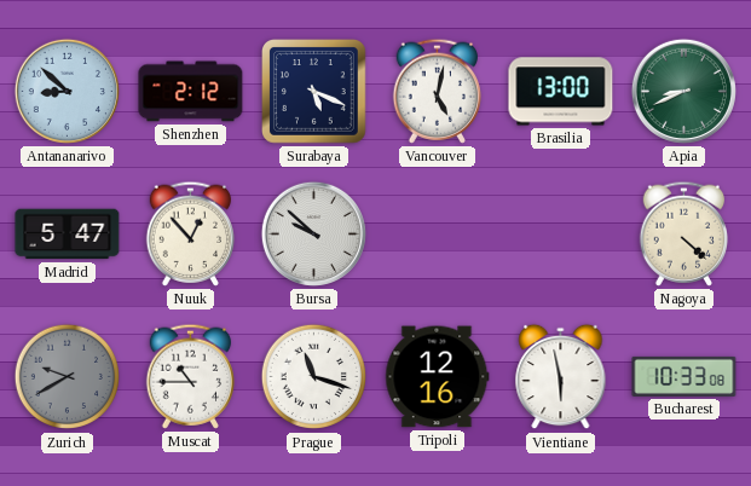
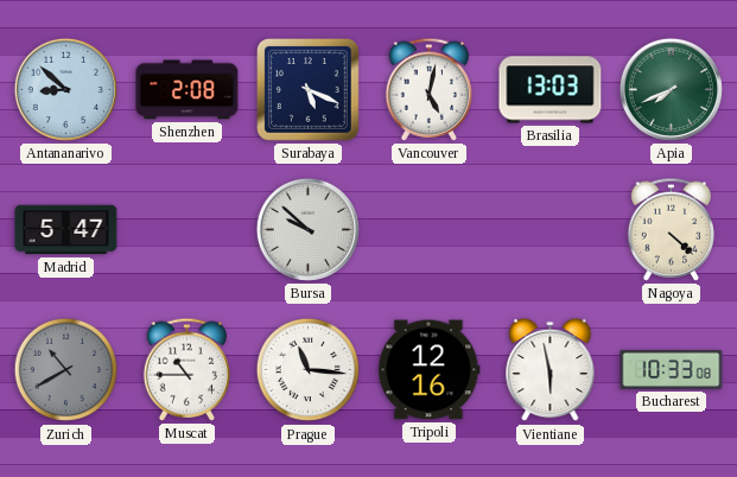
Shenzhen: 2:12 -> 2:08 (188, 90)
Brasilia: 13:00 -> 13:03 (551, 90)
Apia: 8:41 -> 7:41 (671, 89)
Nuuk: 12:53 -> none (191, 233)
Zurich: 9:40 -> 10:40 (66, 370)
Prague: 11:18 -> 11:16 (309, 370)
